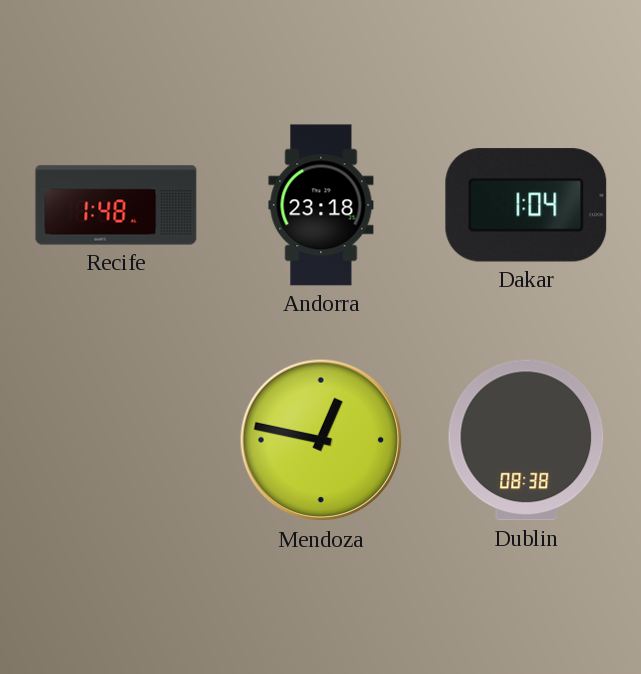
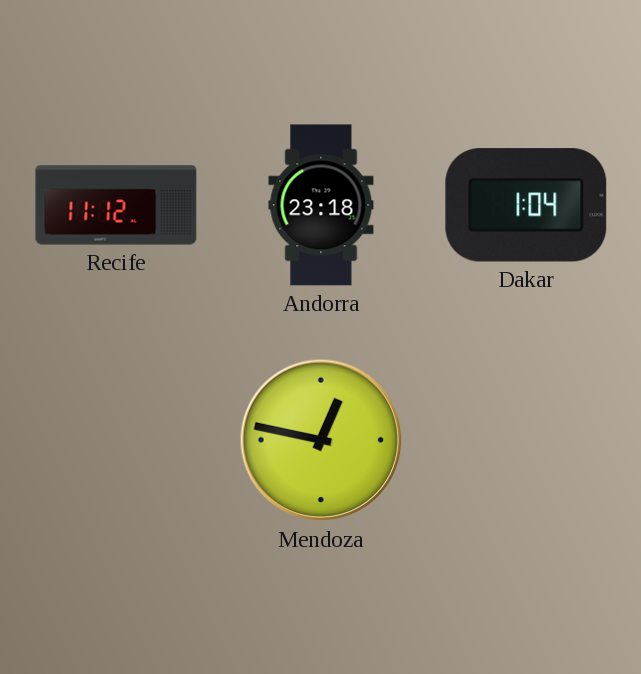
Recife: 1:48 -> 11:12 (116, 205)
Dublin: 08:38 -> none (526, 440)
